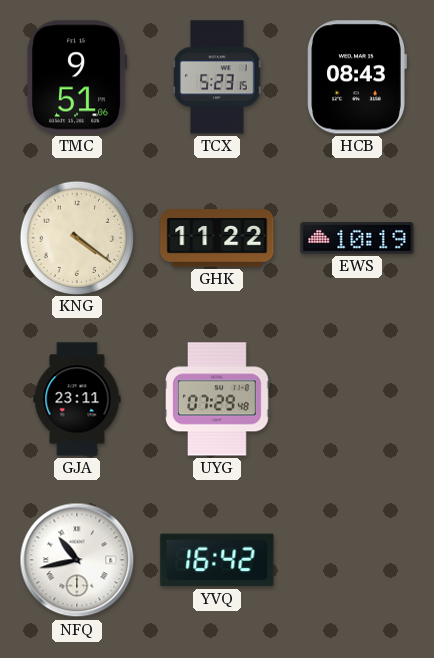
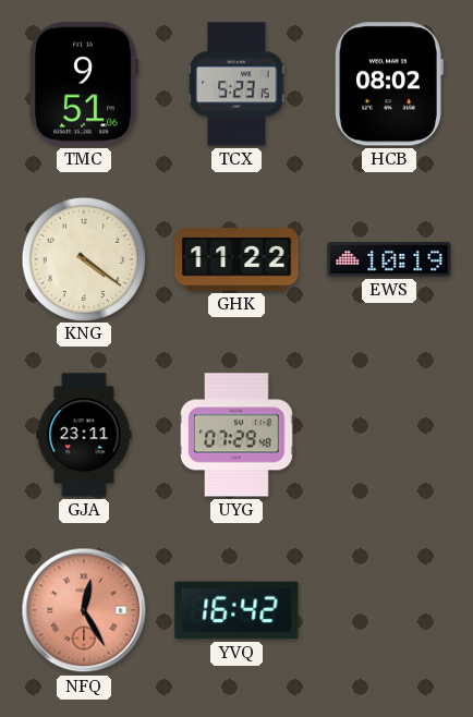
HCB: 08:43 -> 08:02 (389, 84)
NFQ: 10:43 -> 12:25 (84, 610)
NFQ dial: white -> salmon (84, 610)
